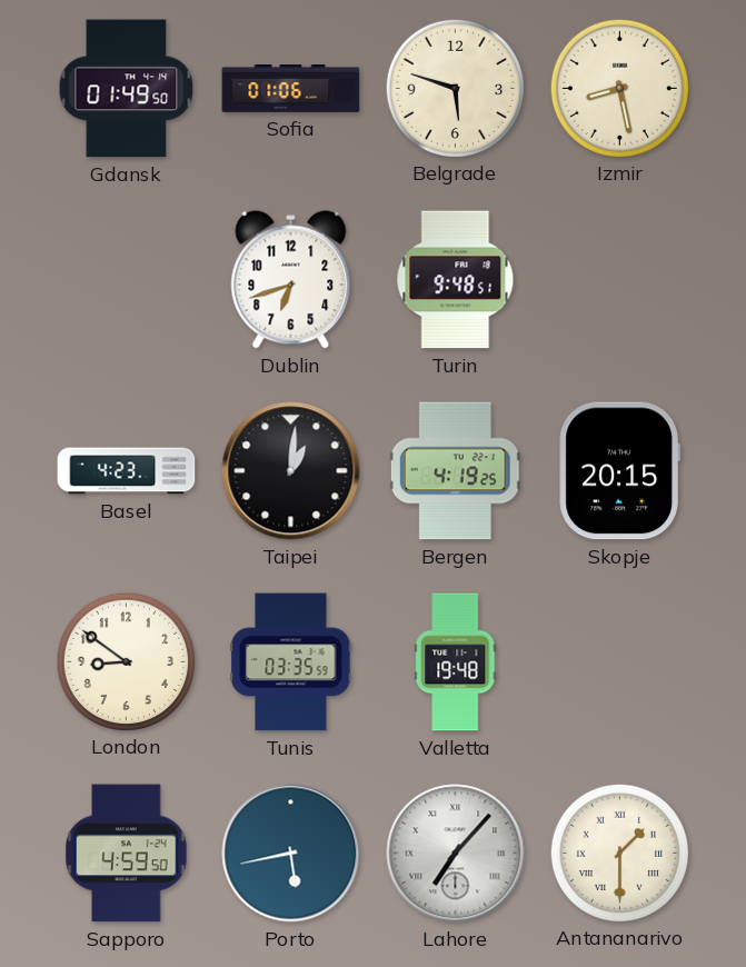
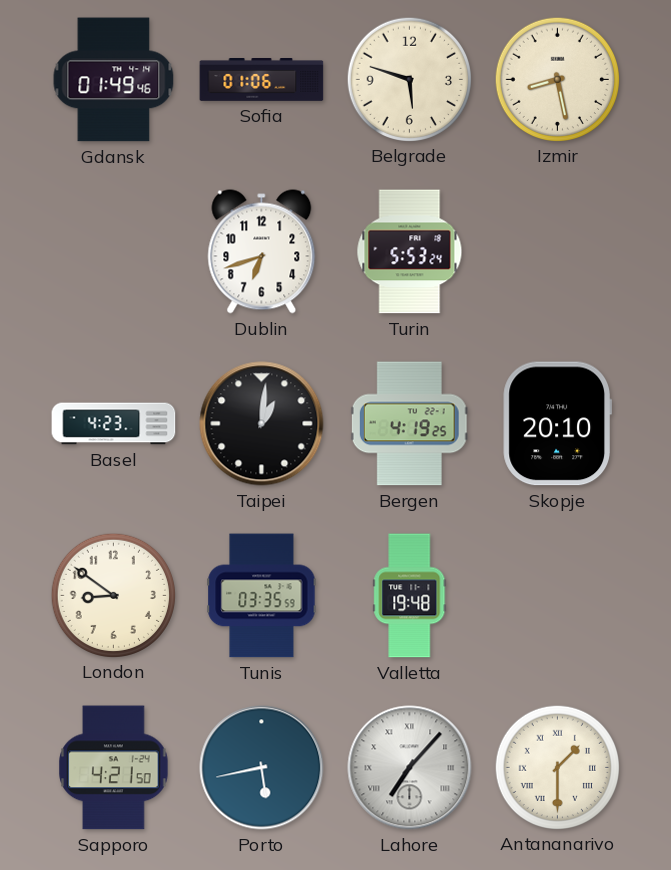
Gdansk: 01:49:50 -> 01:49:46 (114, 80)
Turin: 9:48 -> 5:53 (410, 252)
Skopje: 20:15 -> 20:10 (557, 424)
Sapporo: 4:59 -> 4:21 (114, 768)
